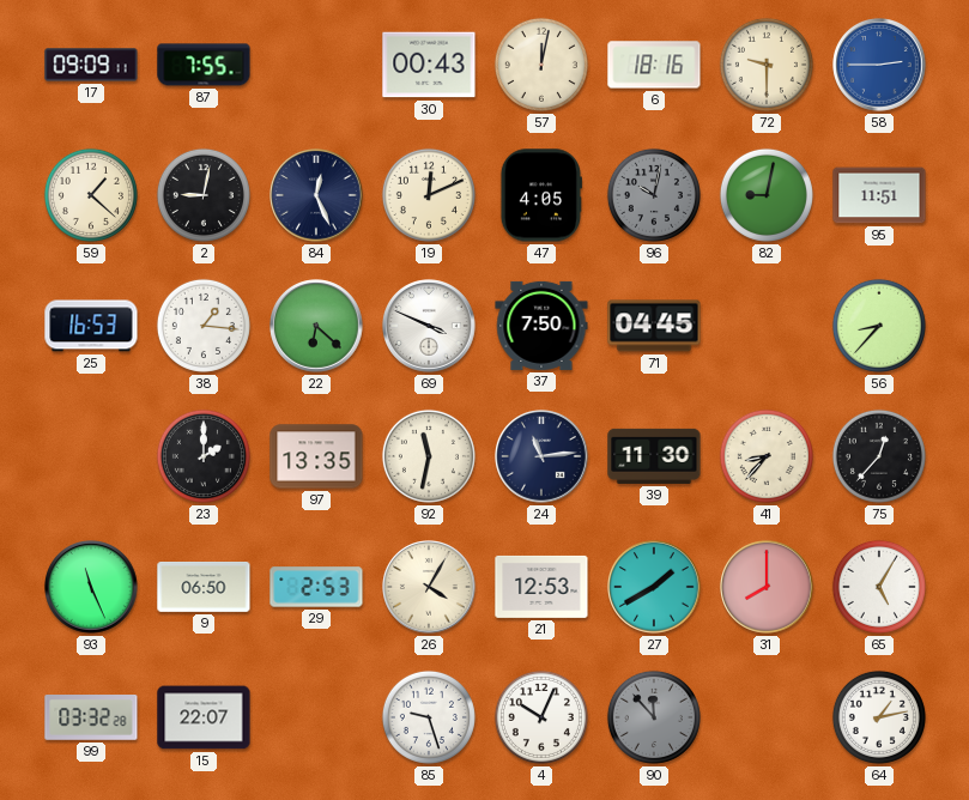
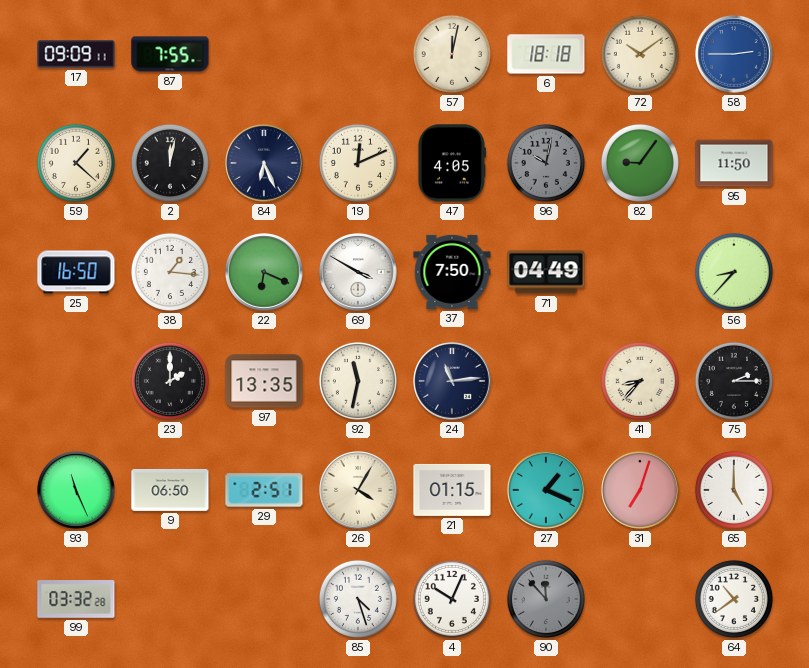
30: 00:43 -> none (429, 65)
6: 18:16 -> 18:18 (546, 54)
72: 9:30 -> 10:09 (640, 54)
2: 9:02 -> 12:02 (170, 163)
84: 12:26 -> 6:26 (264, 163)
82: 9:02 -> 9:06 (640, 163)
95: 11:51 -> 11:50 (734, 163)
25: 16:53 -> 16:50 (76, 272)
22: 6:22 -> 6:19 (264, 272)
69: 3:49 -> 3:50 (358, 272)
71: 04:45 -> 04:49 (546, 272)
39: 11:30 -> none (654, 456)
75: 12:37 -> 2:15 (734, 381)
29: 2:53 -> 2:51 (264, 490)
21: 12:53 -> 01:15 (452, 490)
27: 1:40 -> 1:19 (546, 490)
31: 8:00 -> 7:03 (640, 490)
65: 5:05 -> 5:00 (734, 490)
15: 22:07 -> none (204, 717)
85: 9:27 -> 4:27 (358, 599)
64: 1:13 -> 10:39 (734, 599)
